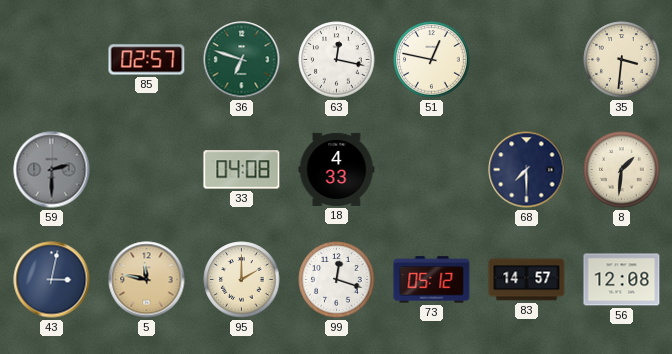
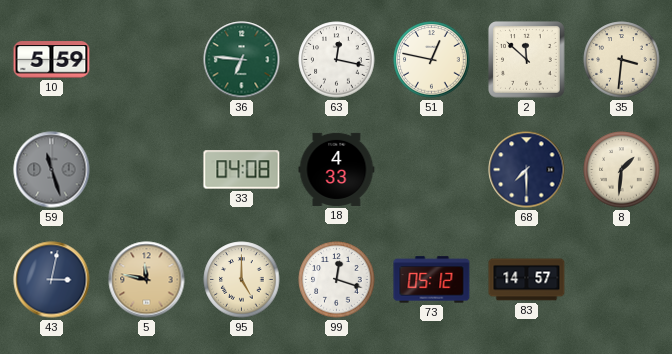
10: none -> 5:59 (52, 60)
85: 02:57 -> none (147, 60)
36: 6:48 -> 6:46 (242, 60)
2: none -> 11:52 (527, 60)
59: 2:30 -> 11:27 (52, 170)
95: 2:00 -> 5:00 (242, 280)
56: 12:08 -> none (622, 280)
